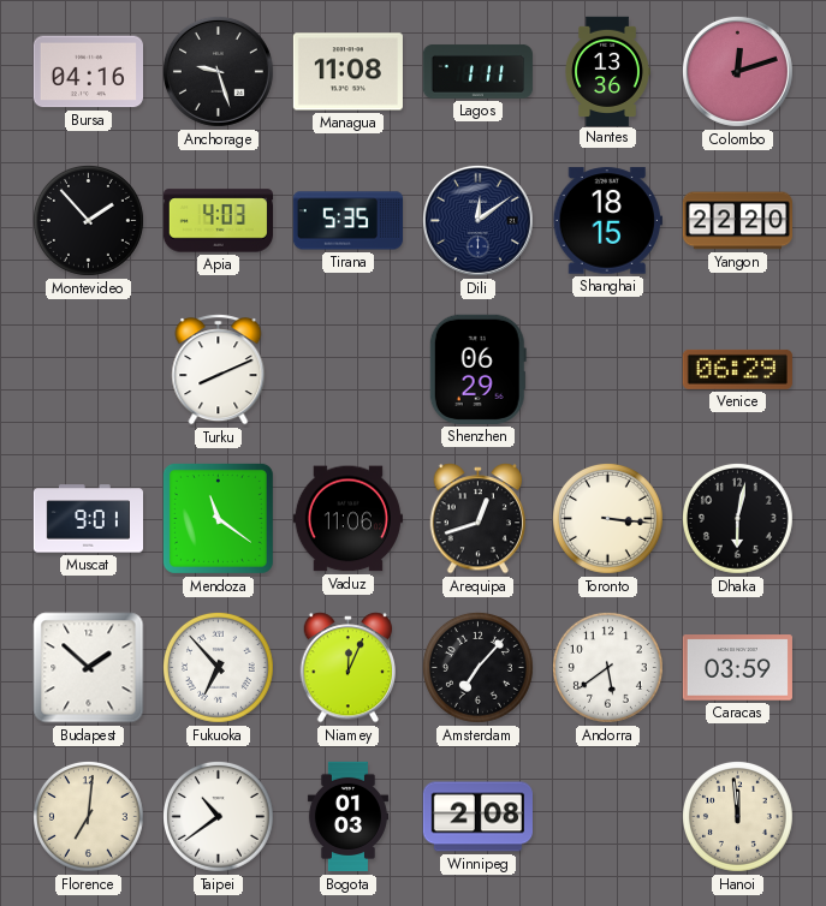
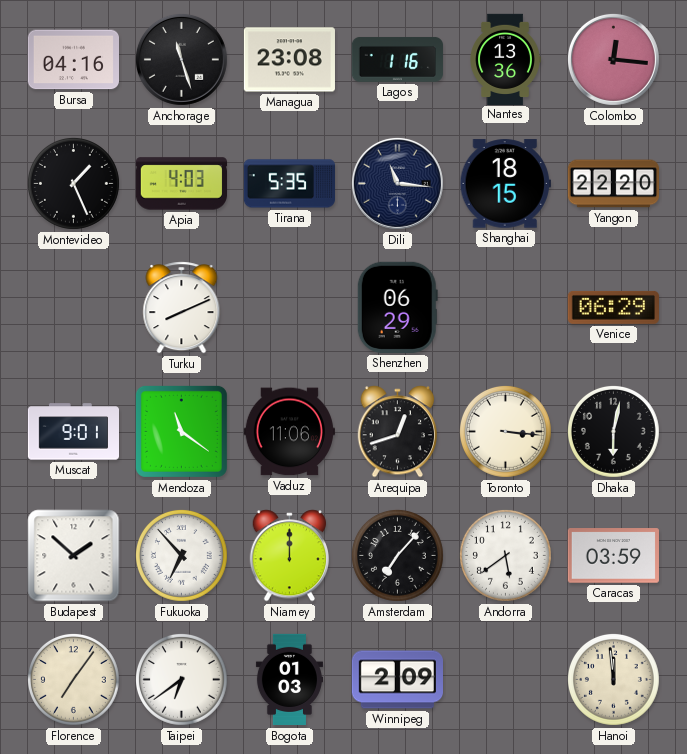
Anchorage: 9:27 -> 11:27 (181, 59)
Managua: 11:08 -> 23:08 (289, 60)
Lagos: 1:11 -> 1:16 (397, 59)
Colombo: 12:12 -> 12:16 (613, 59)
Montevideo: 1:53 -> 1:26 (73, 183)
Dili: 12:09 -> 11:16 (397, 183)
Niamey: 12:04 -> 12:00 (290, 556)
Florence: 7:01 -> 7:06 (73, 679)
Taipei: 10:39 -> 6:39 (181, 679)
Winnipeg: 2:08 -> 2:09 (397, 680)
